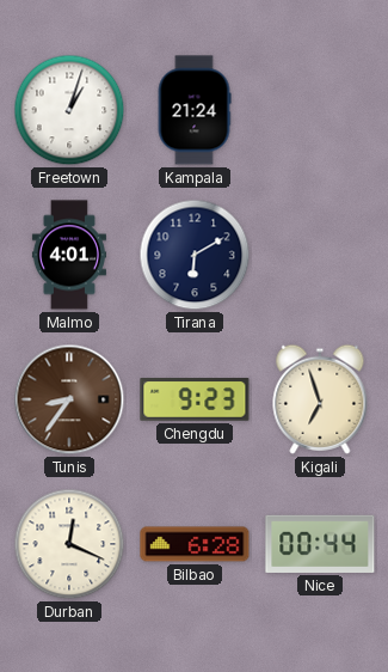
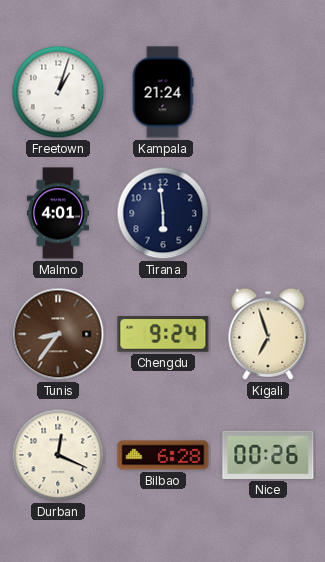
Tirana: 6:10 -> 5:59 (163, 213)
Chengdu: 9:23 -> 9:24 (163, 334)
Nice: 00:44 -> 00:26 (268, 455)
